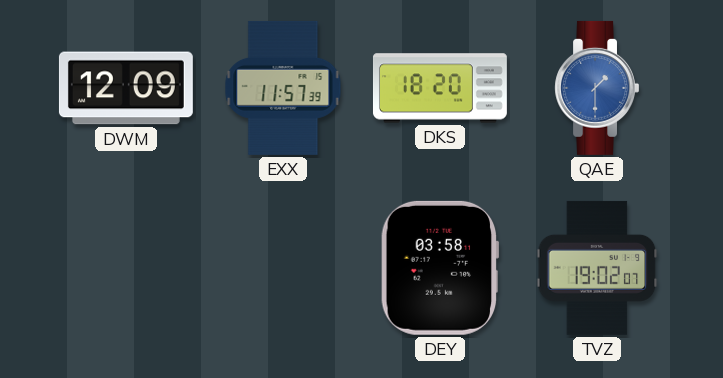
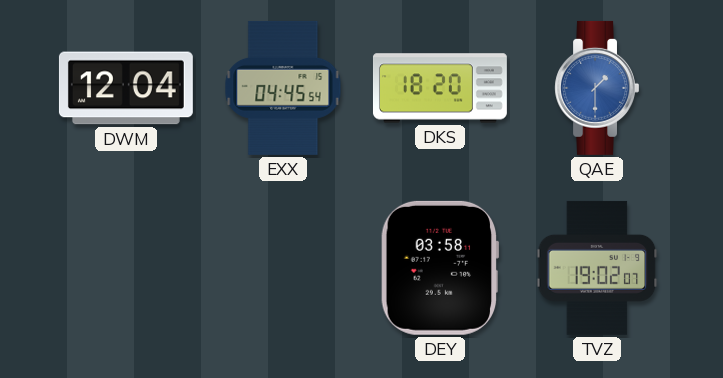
DWM: 12:09 -> 12:04 (126, 88)
EXX: 11:57 -> 04:45 (283, 88)
